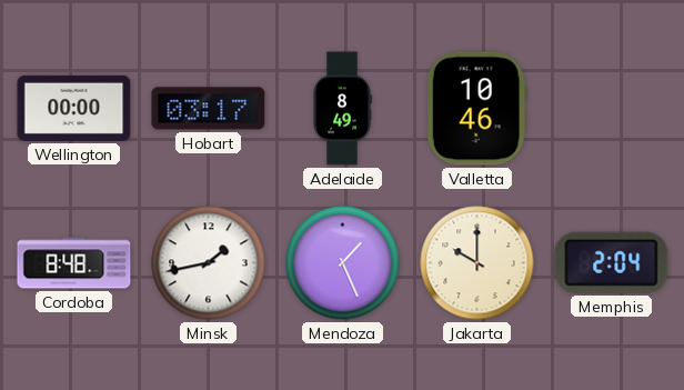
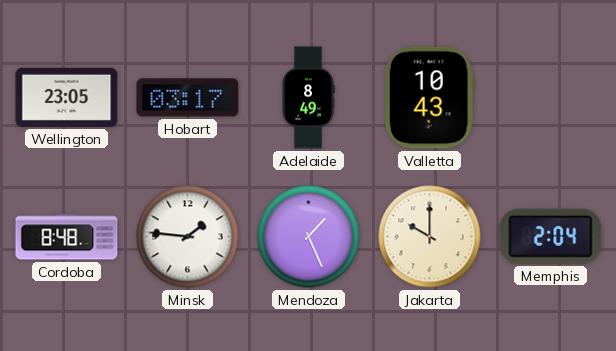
Wellington: 00:00 -> 23:05 (67, 97)
Valletta: 10:46 -> 10:43 (429, 98)
Minsk: 1:43 -> 1:46 (188, 237)
